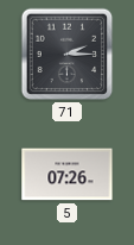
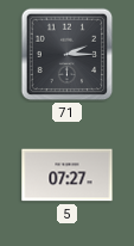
5: 07:26 -> 07:27 (68, 176)
